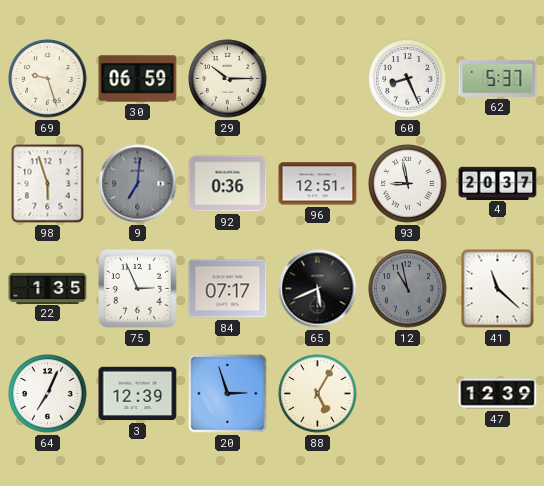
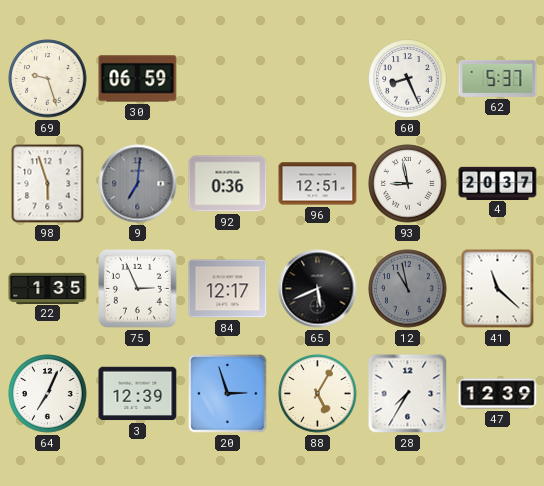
29: 10:15 -> none (228, 79)
84: 07:17 -> 12:17 (228, 289)
28: none -> 7:35 (408, 394)
